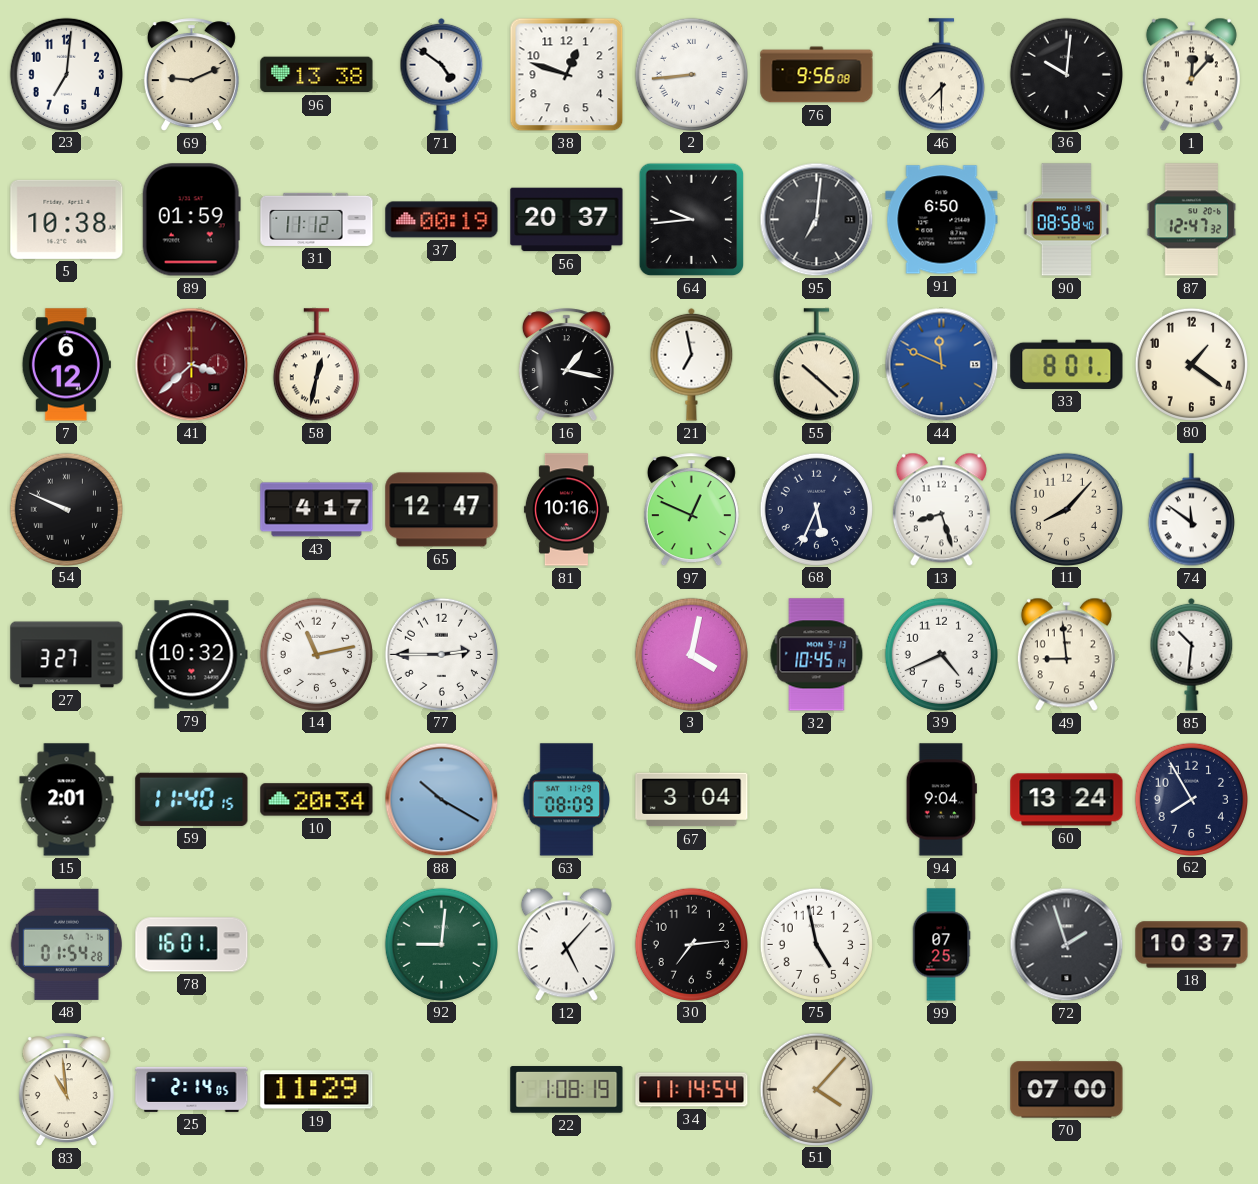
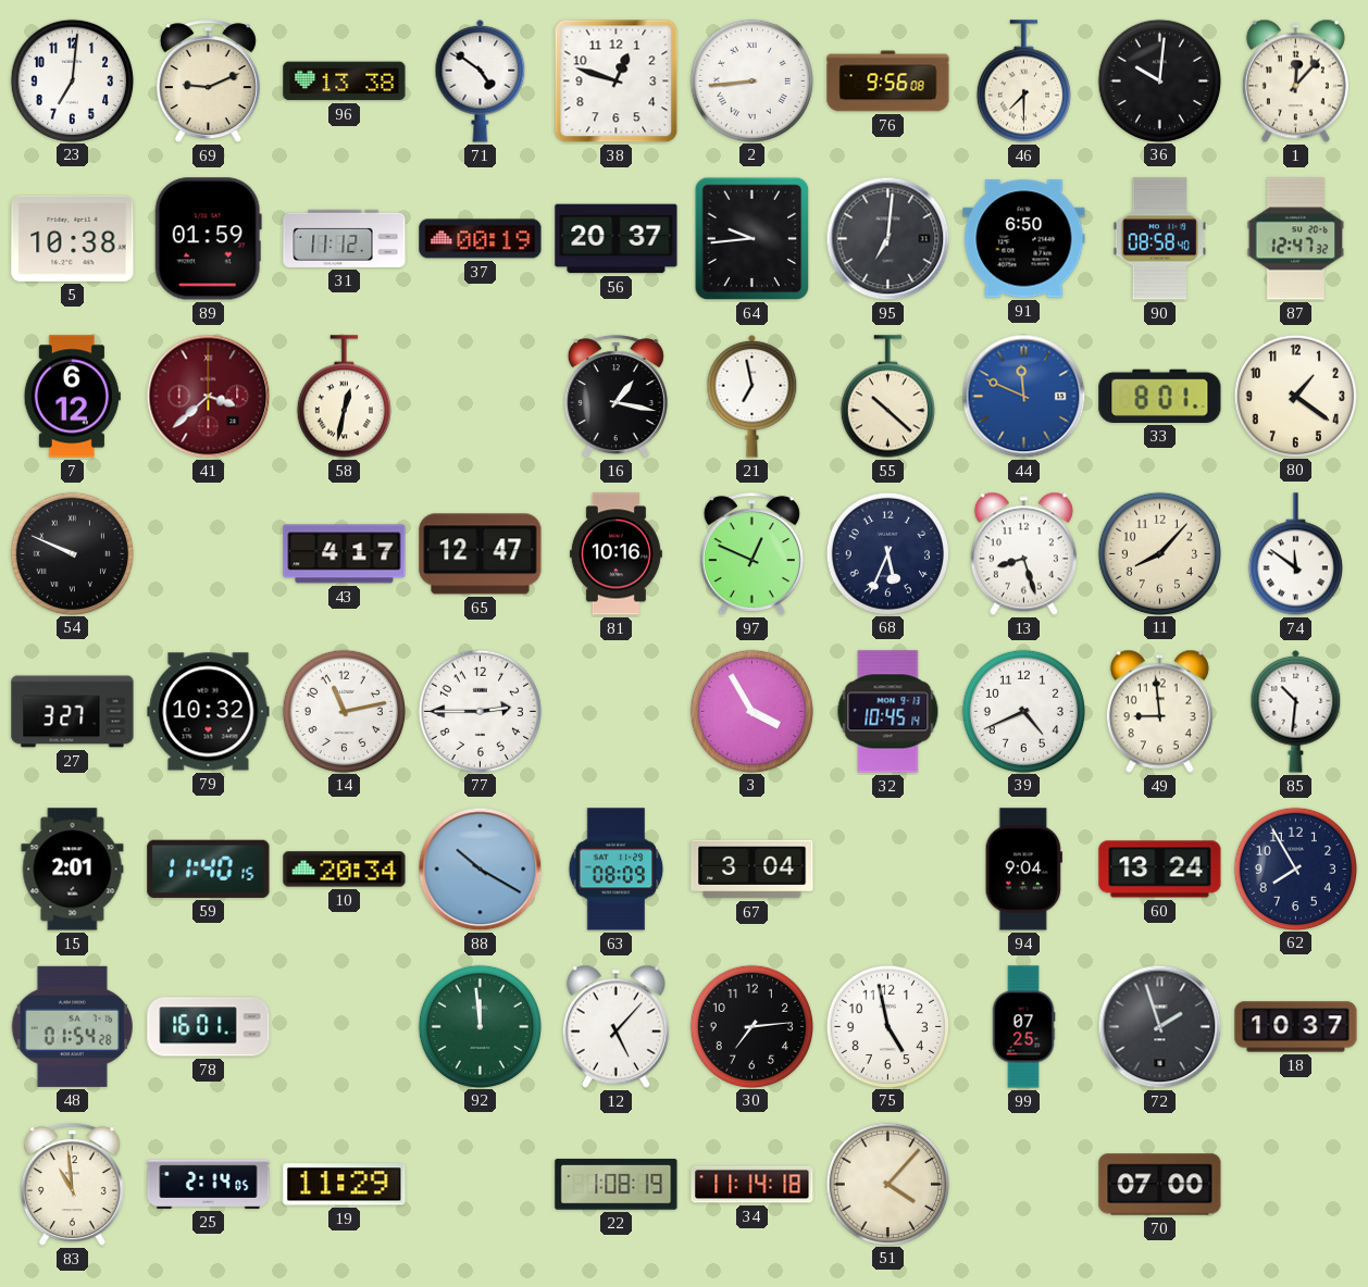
3: 4:02 -> 3:55 (751, 711)
92: 9:01 -> 11:59 (480, 1026)
34: 11:14:54 -> 11:14:18 (753, 1185)
